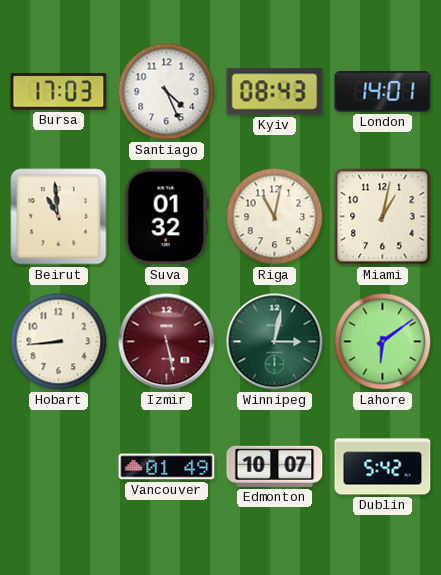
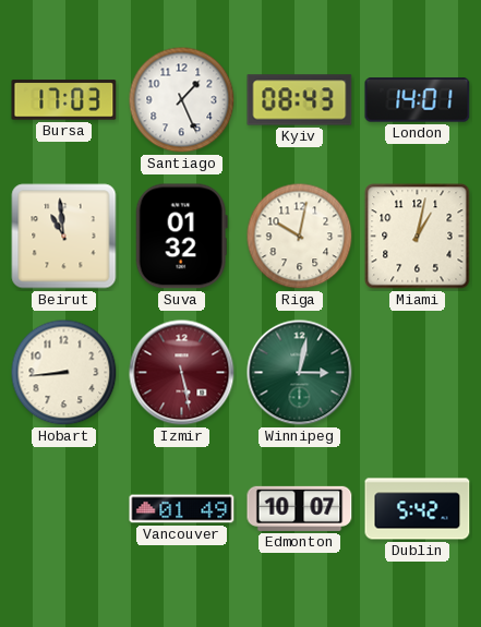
Santiago: 4:26 -> 1:26 (182, 100)
Riga: 11:02 -> 10:02 (300, 237)
Lahore: 6:09 -> none (383, 342)
